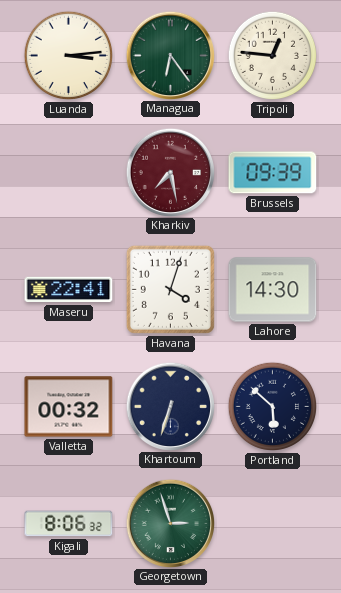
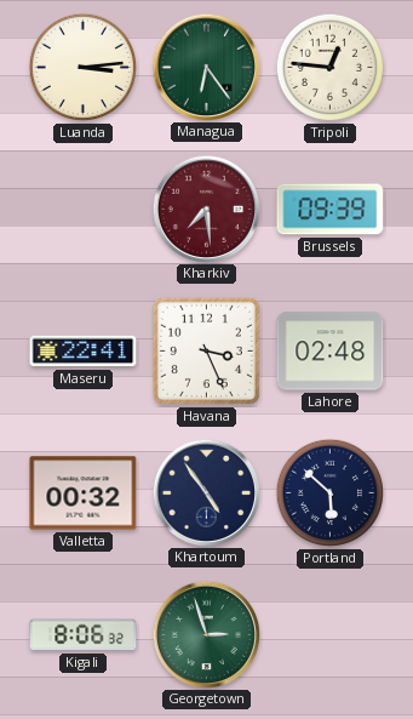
Kharkiv: 7:28 -> 7:29 (206, 209)
Havana: 4:03 -> 3:26 (206, 350)
Lahore: 14:30 -> 02:48 (331, 352)
Khartoum: 6:33 -> 4:54 (206, 492)
